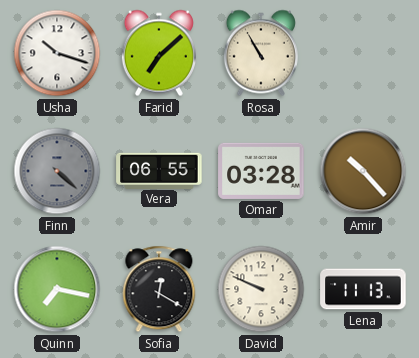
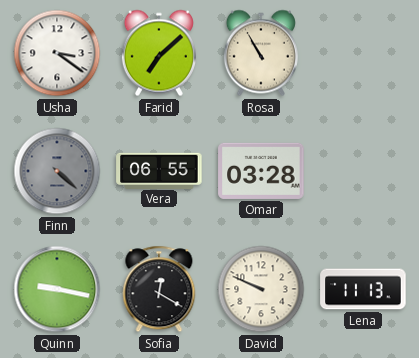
Usha: 10:18 -> 3:21 (57, 53)
Amir: 10:23 -> none (363, 171)
Quinn: 7:17 -> 9:17 (57, 289)
